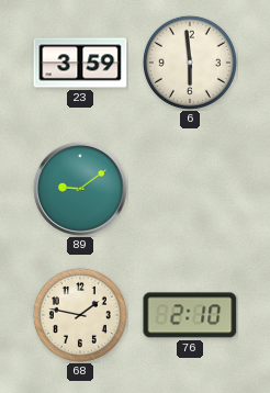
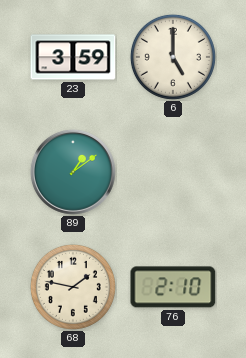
6: 5:59 -> 5:00 (173, 57)
89: 9:09 -> 1:09 (73, 172)
